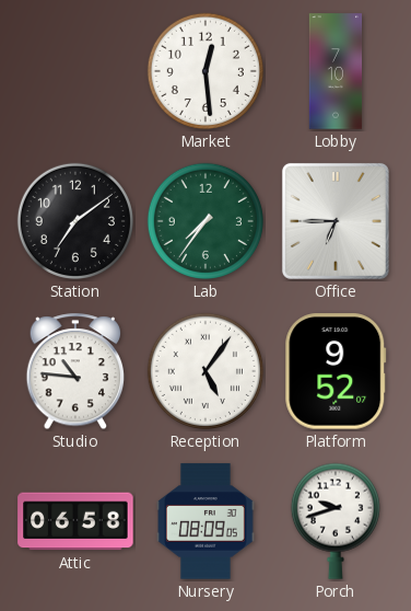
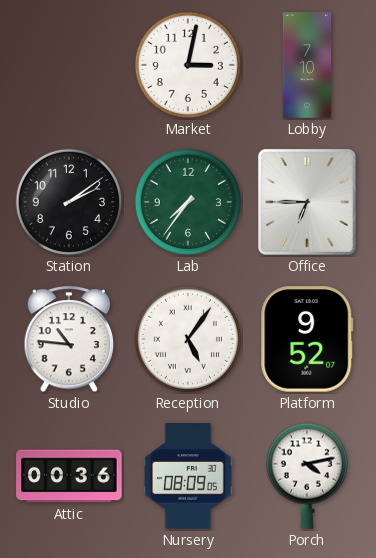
Market: 12:29 -> 3:02 (188, 65)
Station: 7:09 -> 2:09 (69, 202)
Attic: 06:58 -> 00:36 (69, 476)
Porch: 9:42 -> 4:13 (307, 476)
